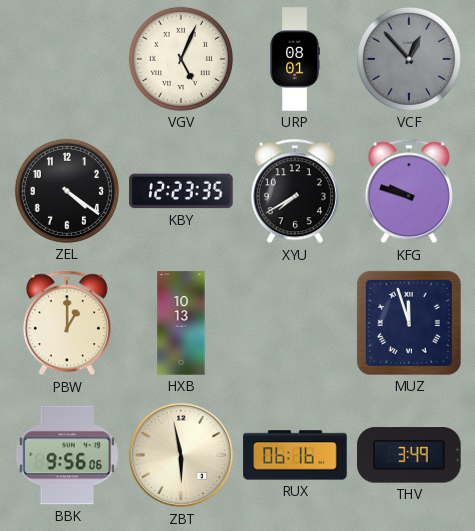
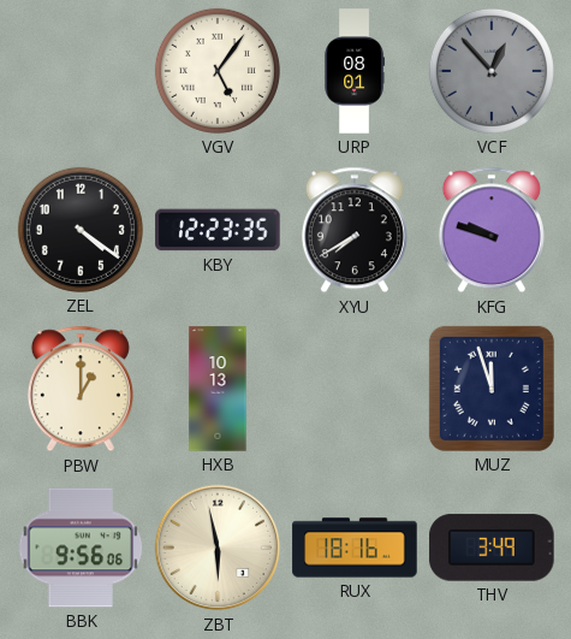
VGV: 5:04 -> 5:06 (218, 71)
RUX: 06:16 -> 18:16 (355, 548)
